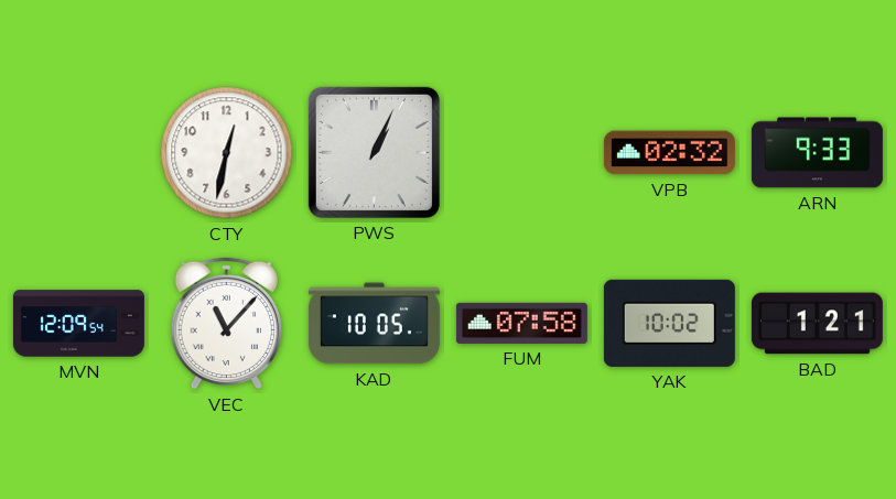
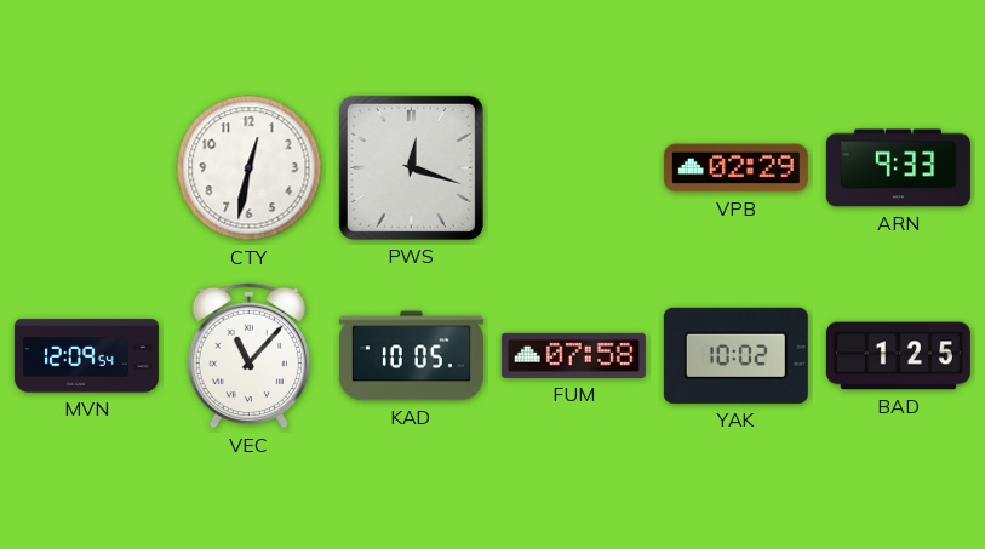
PWS: 1:04 -> 12:18 (411, 167)
VPB: 02:32 -> 02:29 (735, 168)
BAD: 1:21 -> 1:25 (898, 356)
